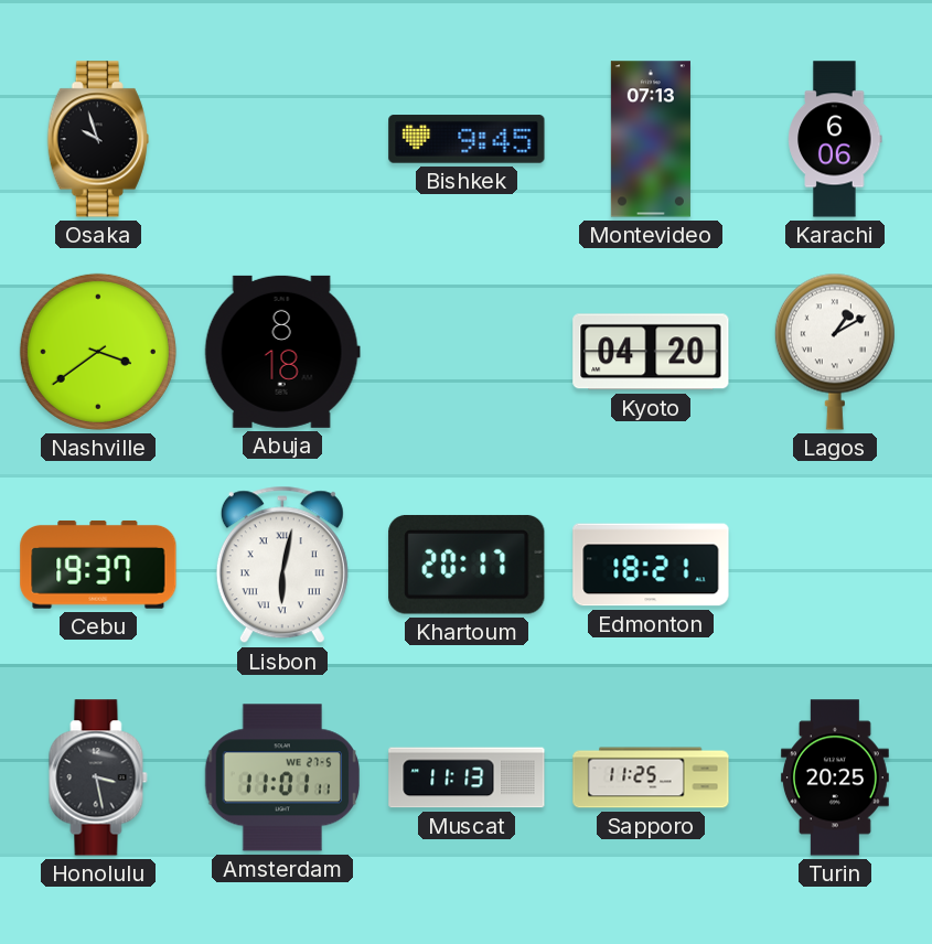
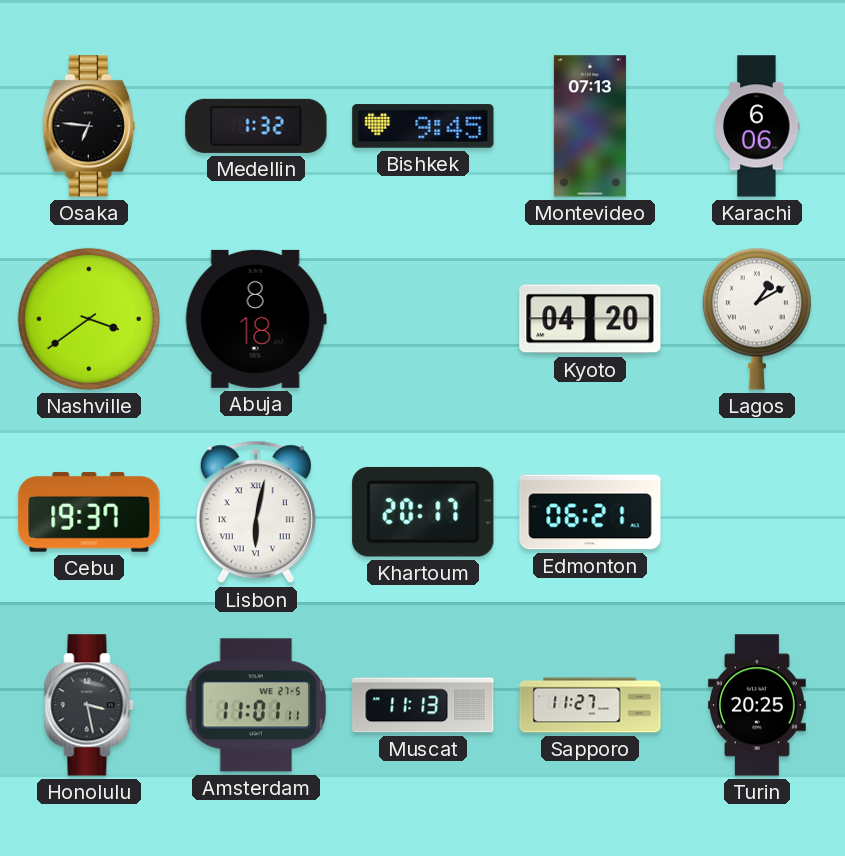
Osaka: 9:57 -> 6:46 (89, 126)
Medellin: none -> 1:32 (256, 126)
Edmonton: 18:21 -> 06:21 (590, 512)
Sapporo: 11:25 -> 11:27 (590, 705)
